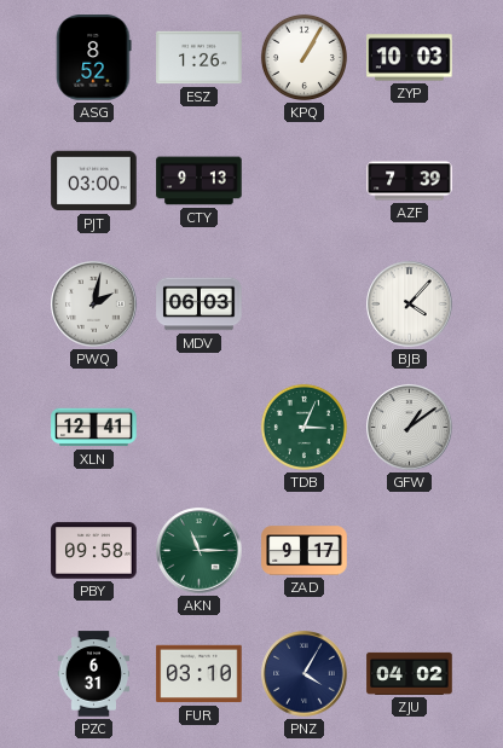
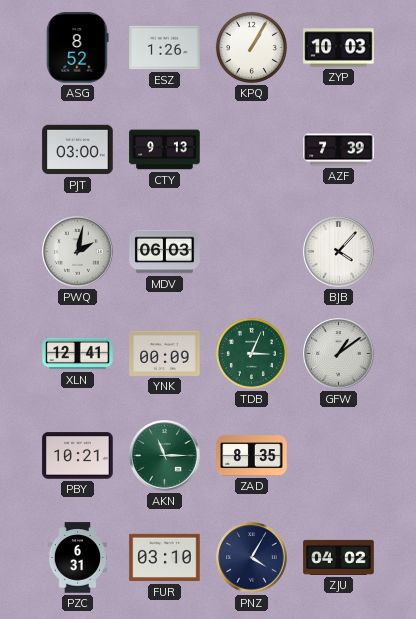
YNK: none -> 00:09 (165, 353)
PBY: 09:58 -> 10:21 (78, 456)
ZAD: 9:17 -> 8:35 (252, 456)
